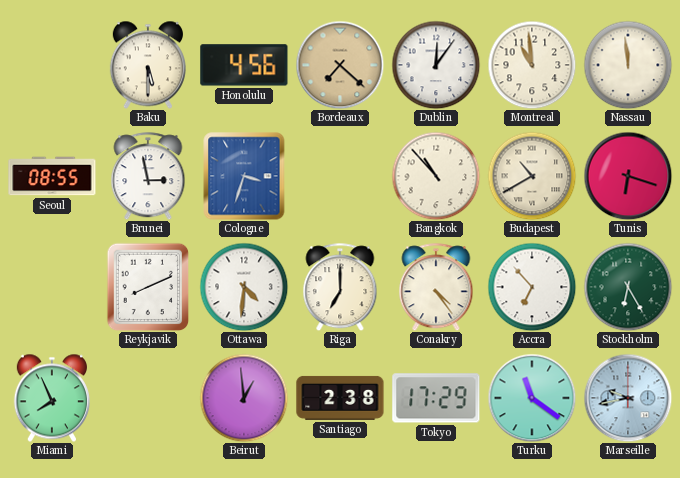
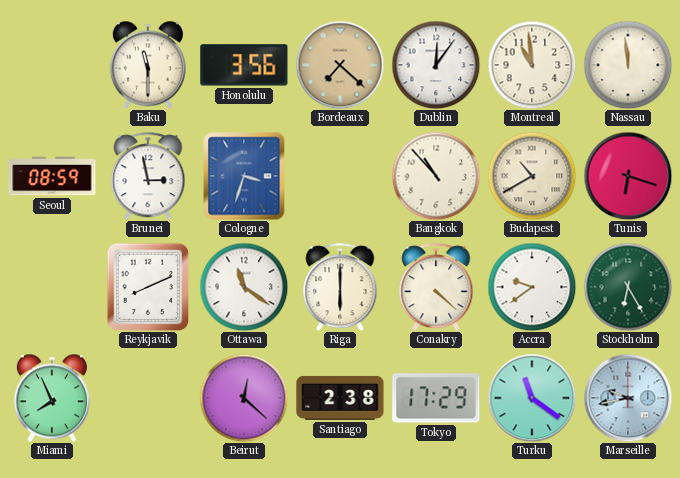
Baku: 5:30 -> 11:30 (148, 65)
Honolulu: 4:56 -> 3:56 (244, 65)
Seoul: 08:55 -> 08:59 (52, 176)
Ottawa: 4:31 -> 11:21 (244, 287)
Riga: 7:00 -> 6:00 (340, 287)
Conakry: 4:24 -> 4:22 (436, 287)
Accra: 6:53 -> 9:39 (532, 287)
Beirut: 12:59 -> 12:22 (244, 398)
